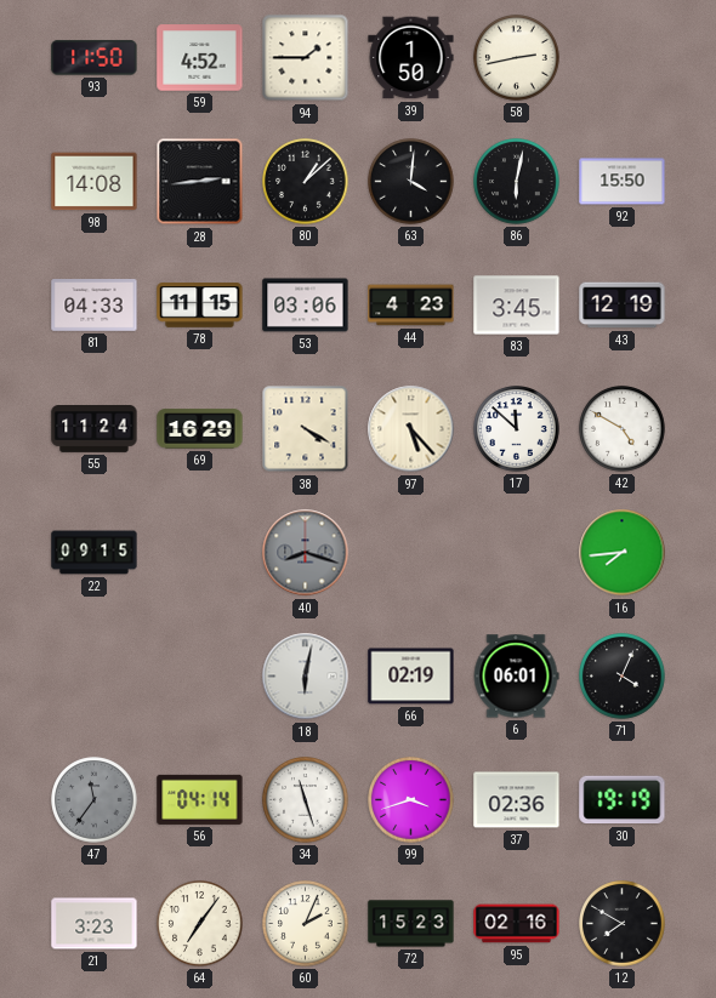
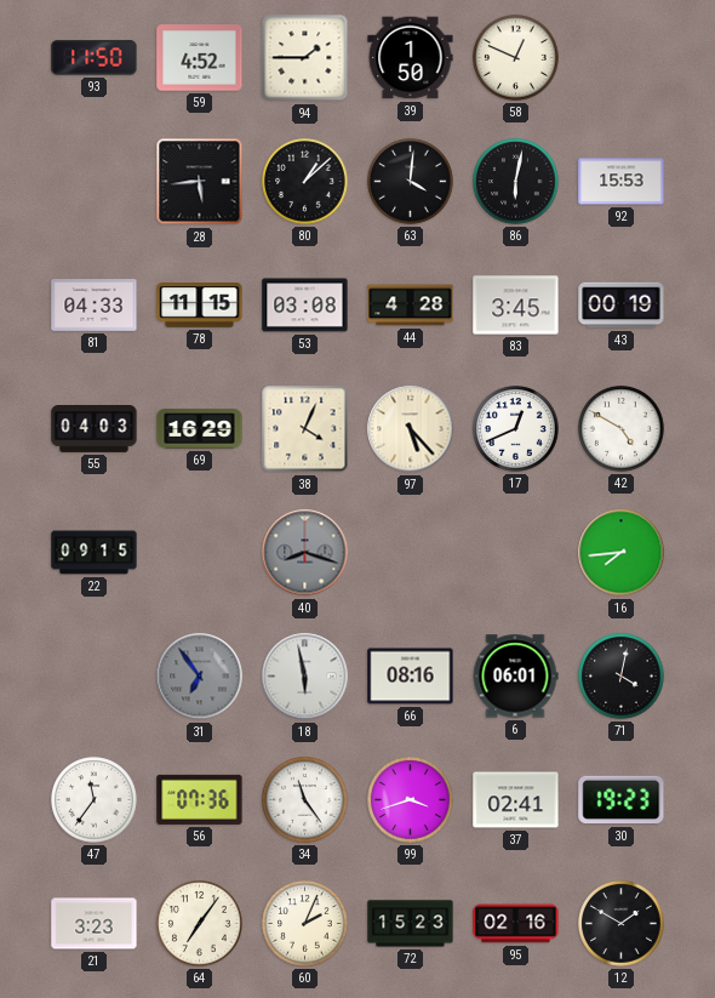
58: 2:43 -> 12:49 (516, 58)
98: 14:08 -> none (95, 182)
28: 2:44 -> 5:44 (200, 182)
92: 15:50 -> 15:53 (622, 182)
53: 03:06 -> 03:08 (305, 306)
44: 4:23 -> 4:28 (411, 306)
43: 12:19 -> 00:19 (622, 306)
55: 11:24 -> 04:03 (95, 429)
38: 4:20 -> 4:04 (305, 429)
17: 11:52 -> 12:41 (516, 429)
31: none -> 6:54 (200, 677)
18: 6:02 -> 5:58 (305, 677)
66: 02:19 -> 08:16 (411, 677)
71: 4:04 -> 4:02 (622, 677)
47 dial: grey -> white (95, 800)
56: 04:14 -> 07:36 (200, 799)
34: 11:27 -> 11:24 (305, 800)
37: 02:36 -> 02:41 (516, 800)
30: 19:19 -> 19:23 (622, 800)
12: 7:50 -> 1:50 (622, 924)
